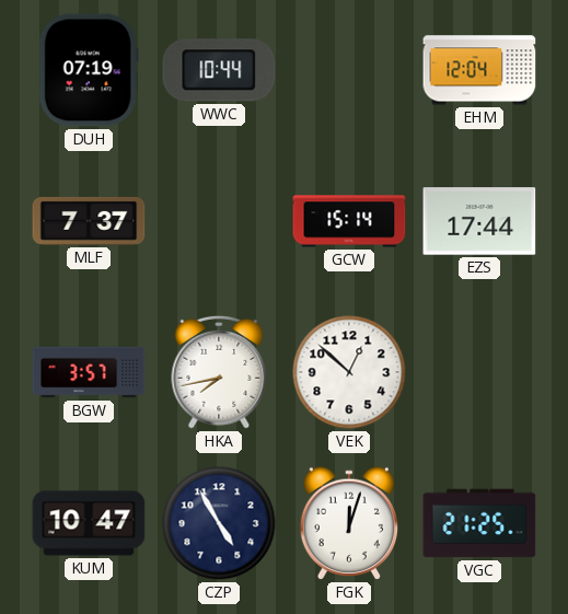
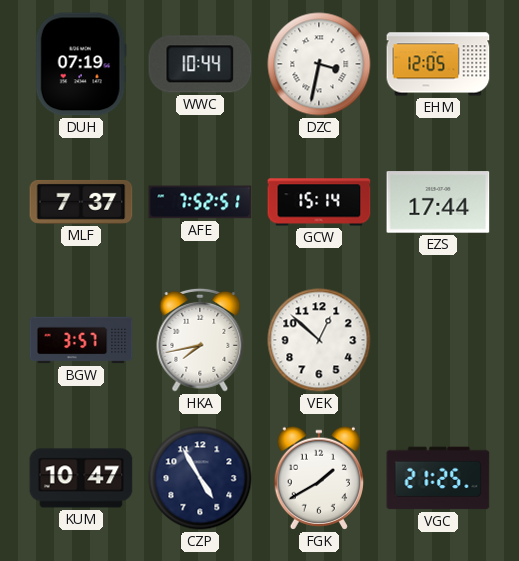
DZC: none -> 3:32 (319, 64)
EHM: 12:04 -> 12:05 (438, 64)
AFE: none -> 7:52 (200, 202)
FGK: 12:03 -> 1:40 (318, 478)
